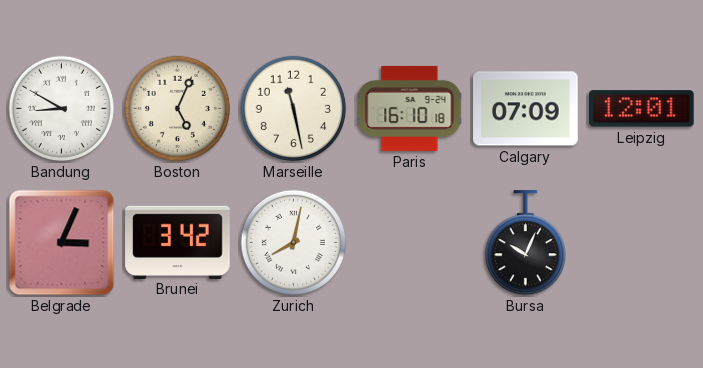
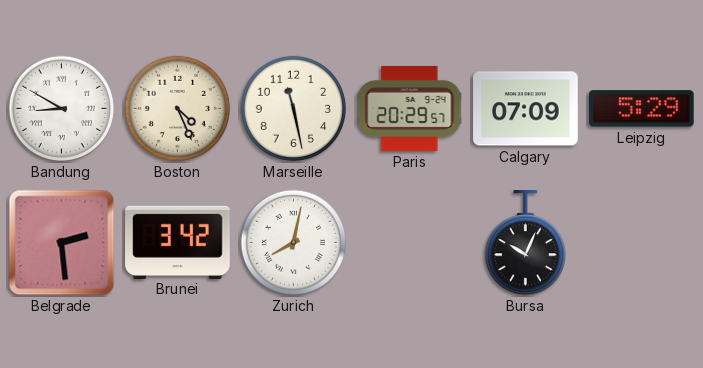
Boston: 5:04 -> 4:26 (177, 108)
Paris: 16:10 -> 20:29 (410, 108)
Leipzig: 12:01 -> 5:29 (642, 109)
Belgrade: 3:04 -> 2:29 (62, 243)
